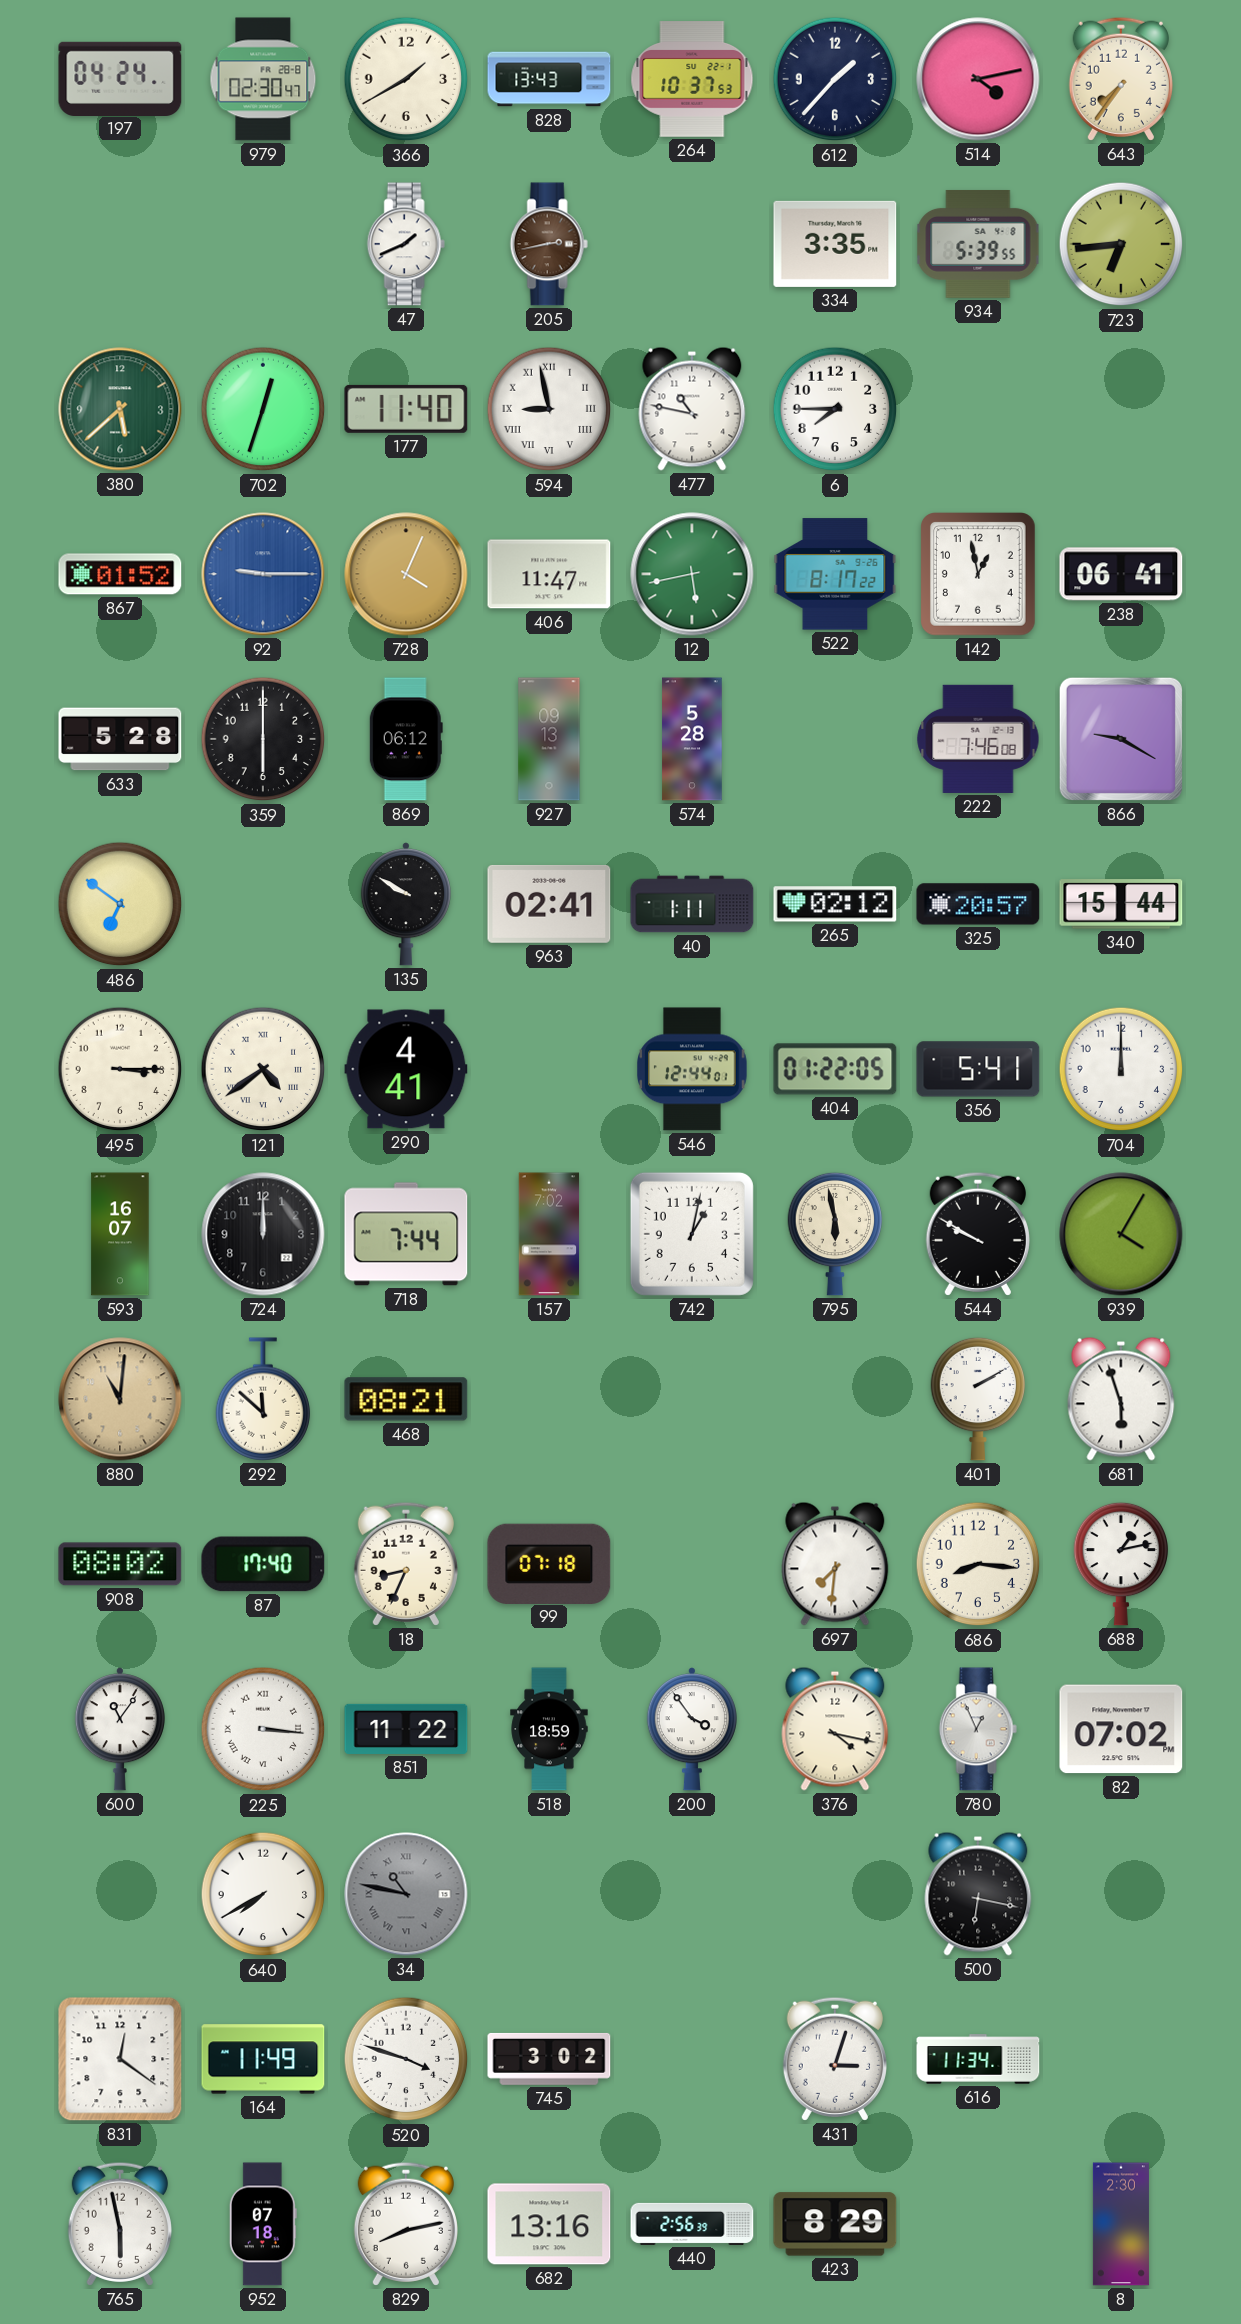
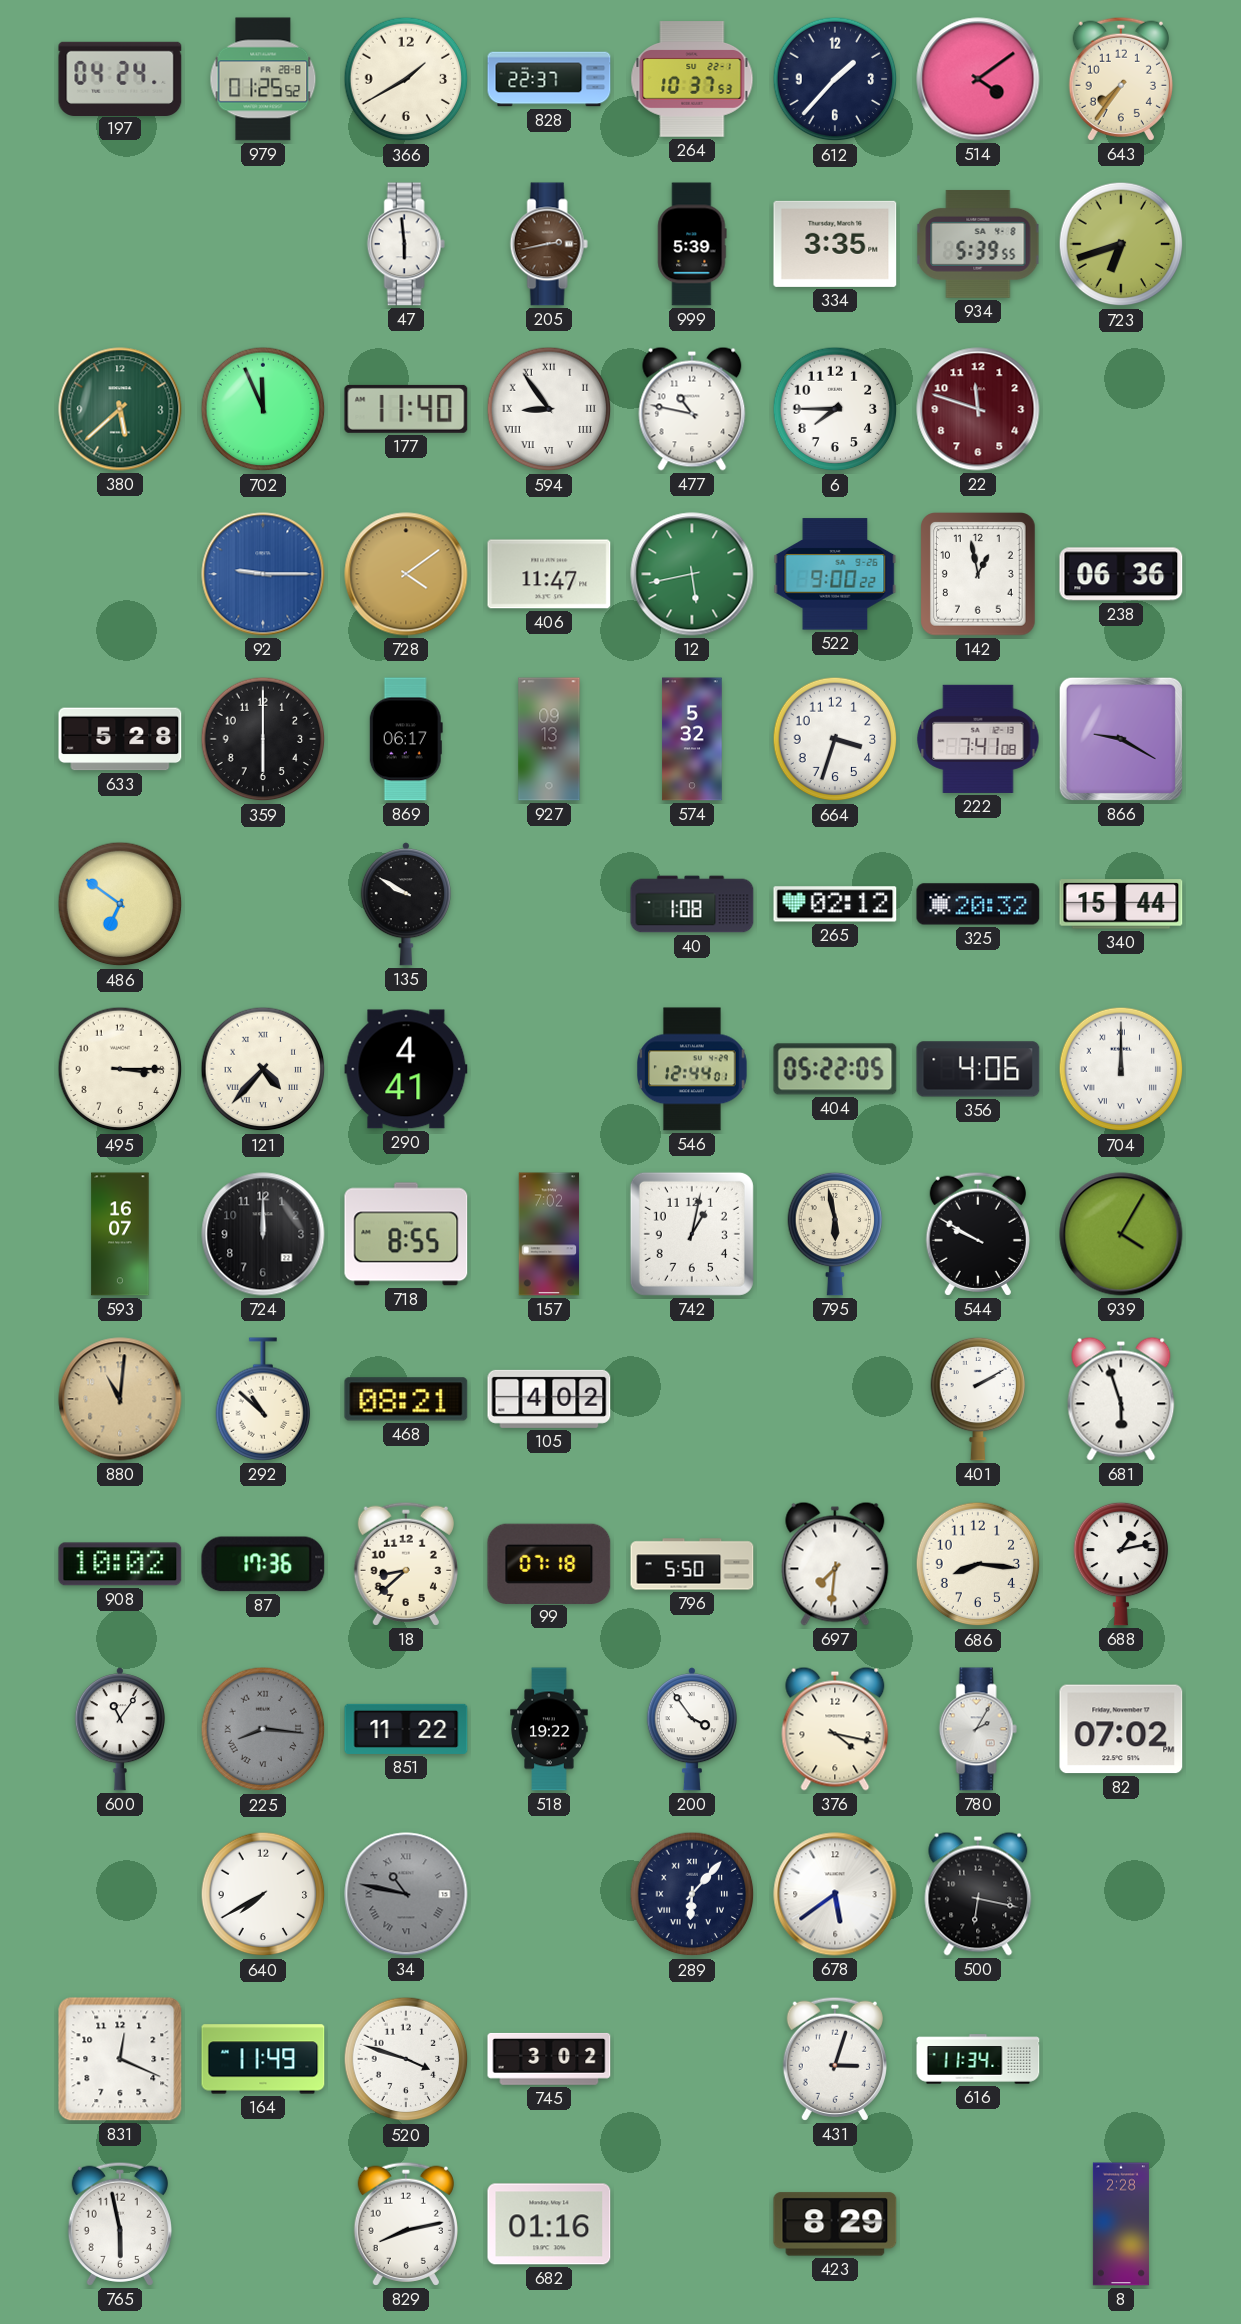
979: 02:30 -> 01:25 (263, 79)
828: 13:43 -> 22:37 (549, 79)
514: 4:13 -> 4:09 (978, 79)
47: 1:41 -> 5:59 (406, 244)
999: none -> 5:39 (692, 244)
723: 6:44 -> 6:42 (1121, 244)
702: 12:33 -> 11:56 (263, 409)
594: 8:58 -> 8:54 (549, 409)
22: none -> 11:48 (978, 409)
867: 01:52 -> none (120, 574)
728: 4:04 -> 4:09 (406, 574)
522: 8:17 -> 9:00 (835, 574)
238: 06:41 -> 06:36 (1121, 574)
869: 06:12 -> 06:17 (406, 739)
574: 5:28 -> 5:32 (692, 739)
664: none -> 3:33 (835, 739)
222: 7:46 -> 7:41 (978, 739)
963: 02:41 -> none (549, 904)
40: 1:11 -> 1:08 (692, 904)
325: 20:57 -> 20:32 (978, 904)
121: 4:39 -> 4:37 (263, 1069)
404: 01:22 -> 05:22 (835, 1069)
356: 5:41 -> 4:06 (978, 1069)
704 numerals: Arabic -> Roman (1121, 1069)
718: 7:44 -> 8:55 (406, 1234)
292: 11:52 -> 10:52 (263, 1399)
105: none -> 4:02 (549, 1399)
908: 08:02 -> 10:02 (120, 1564)
87: 17:40 -> 17:36 (263, 1564)
18: 8:34 -> 8:38 (406, 1564)
796: none -> 5:50 (692, 1564)
225: 3:16 -> 8:16 (263, 1729)
225 dial: white -> grey (263, 1729)
518: 18:59 -> 19:22 (549, 1729)
780: 12:56 -> 2:05 (978, 1729)
289: none -> 6:07 (692, 1894)
678: none -> 5:39 (835, 1894)
831: 12:21 -> 12:19 (120, 2059)
952: 07:18 -> none (263, 2224)
682: 13:16 -> 01:16 (549, 2224)
440: 2:56 -> none (692, 2224)
8: 2:30 -> 2:28 (1121, 2224)
